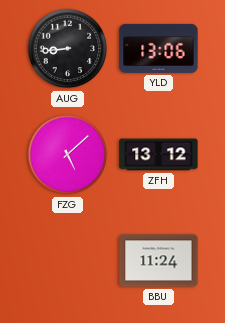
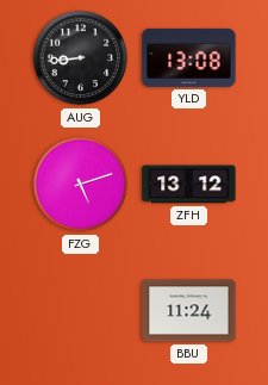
YLD: 13:06 -> 13:08 (189, 57)
FZG: 5:08 -> 5:12 (81, 185)
